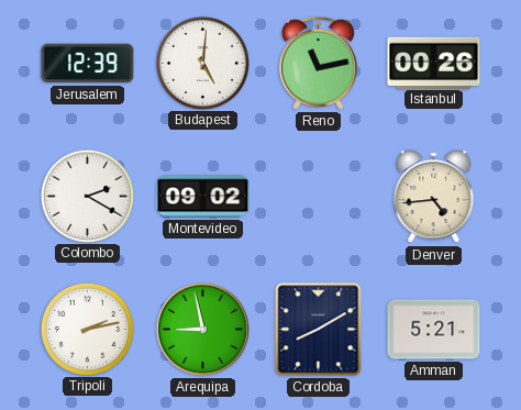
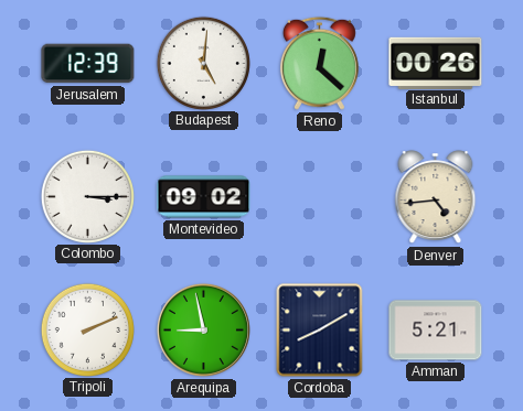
Reno: 11:13 -> 12:22 (319, 63)
Colombo: 2:20 -> 3:15 (87, 196)
Tripoli: 2:13 -> 2:11 (87, 329)
